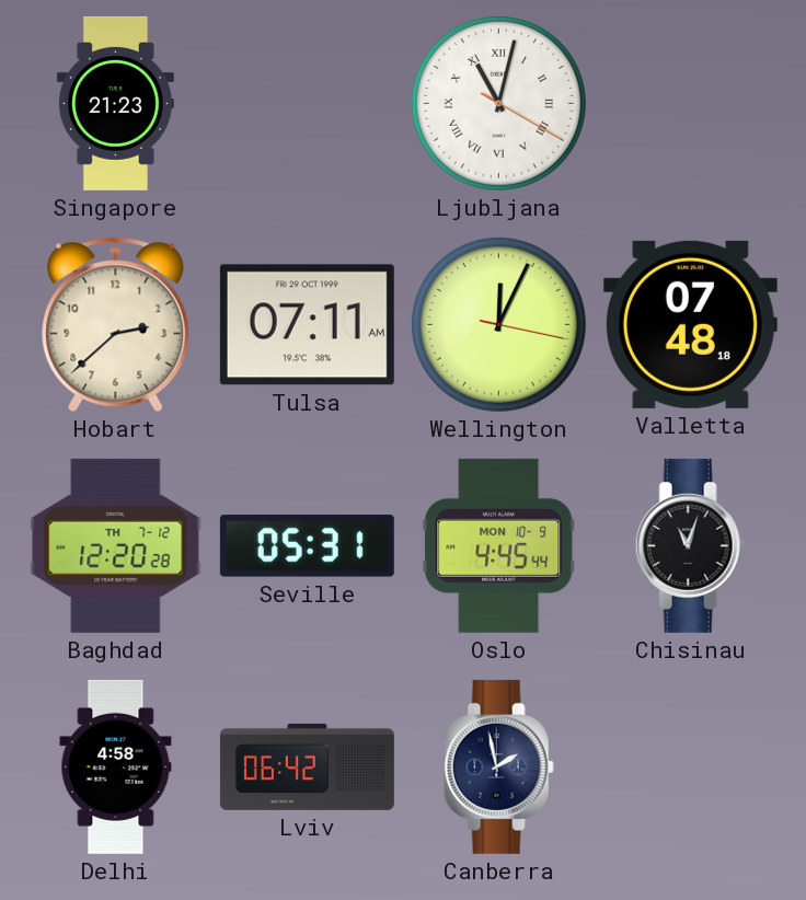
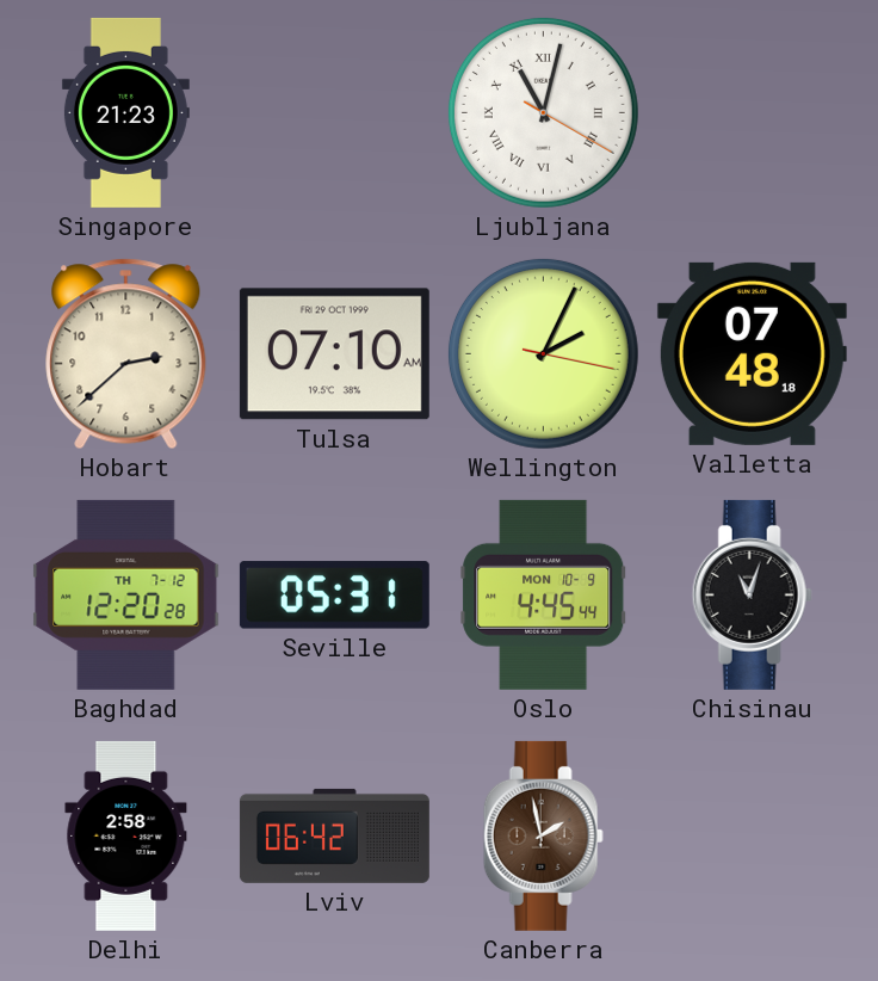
Tulsa: 07:11 -> 07:10 (334, 354)
Wellington: 12:04 -> 2:04 (543, 353)
Delhi: 4:58 -> 2:58 (126, 835)
Canberra dial: navy -> brown (543, 835)
